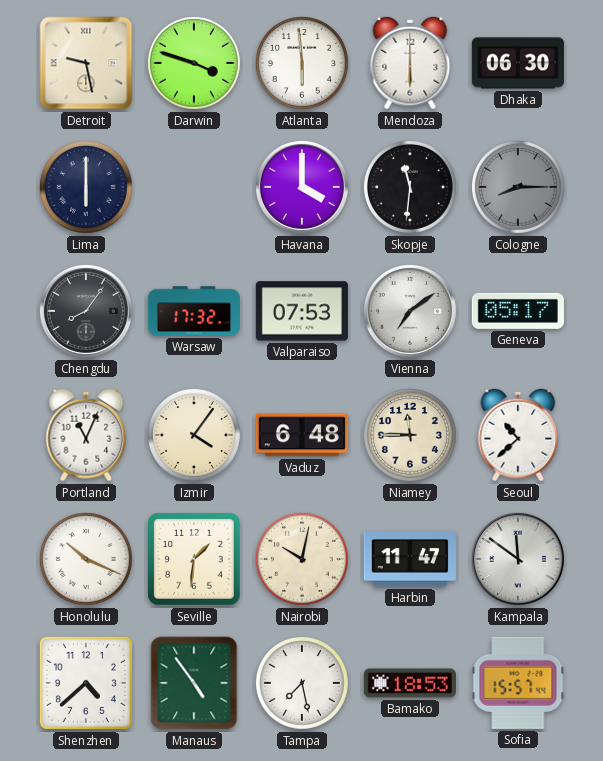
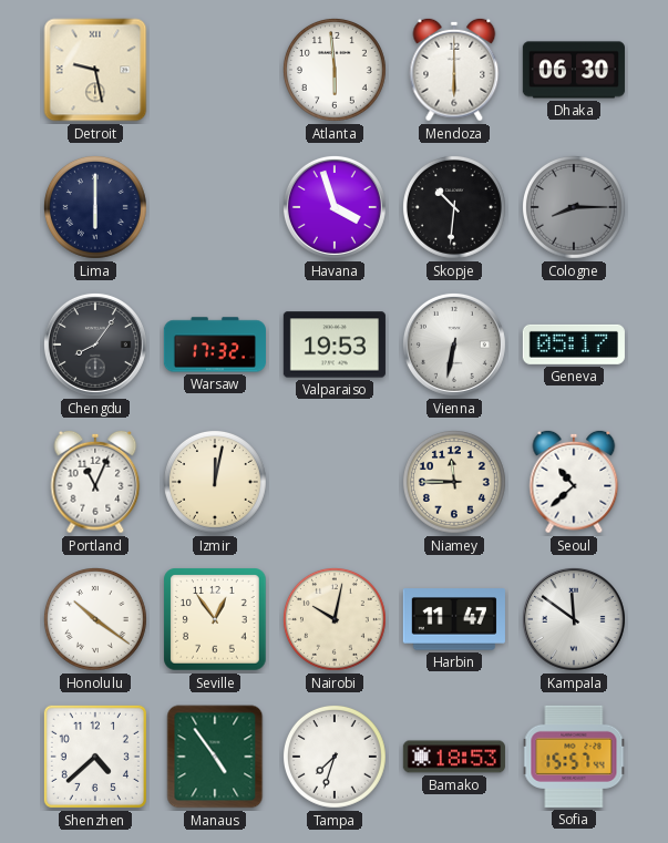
Darwin: 3:48 -> none (194, 63)
Havana: 4:00 -> 3:57 (335, 207)
Skopje: 11:31 -> 10:31 (454, 207)
Valparaiso: 07:53 -> 19:53 (335, 345)
Vienna: 7:09 -> 6:32 (454, 345)
Izmir: 4:06 -> 12:02 (215, 482)
Vaduz: 6:48 -> none (302, 435)
Honolulu: 10:19 -> 10:21 (95, 619)
Seville: 1:31 -> 12:54 (215, 619)
Tampa: 7:28 -> 7:33 (335, 757)
